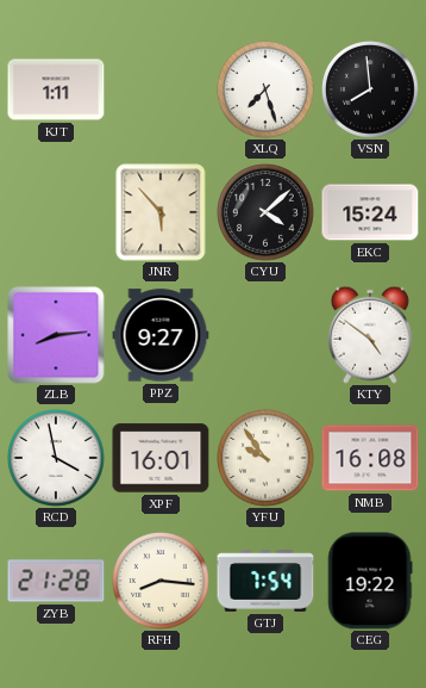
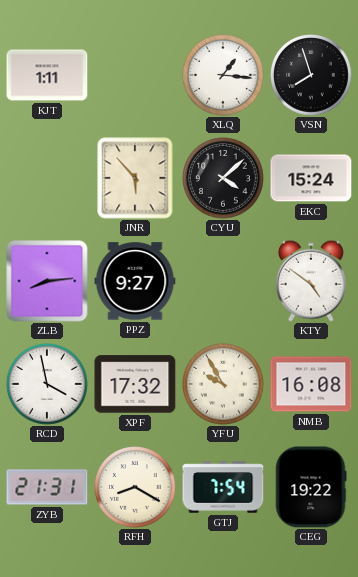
XLQ: 7:27 -> 1:16 (224, 76)
VSN: 7:59 -> 7:57 (312, 76)
XPF: 16:01 -> 17:32 (135, 384)
YFU: 9:54 -> 9:55 (224, 385)
ZYB: 21:28 -> 21:31 (47, 487)
RFH: 8:16 -> 8:20 (136, 488)
